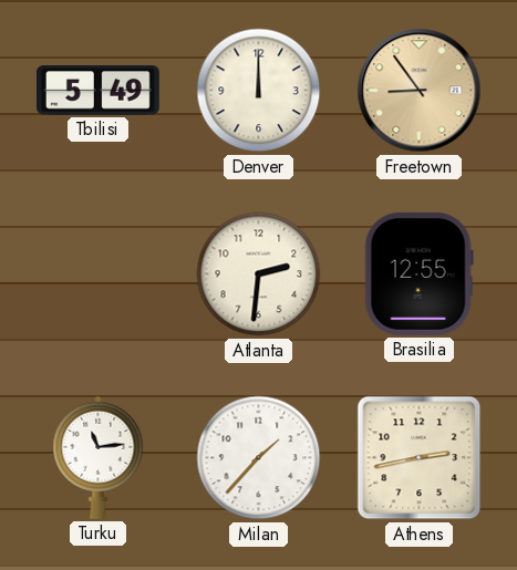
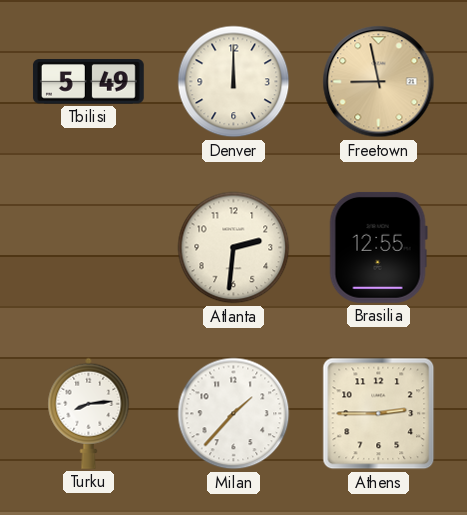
Freetown: 8:54 -> 8:58 (379, 82)
Turku: 11:14 -> 8:14 (89, 413)
Athens: 2:43 -> 2:45 (379, 414)
